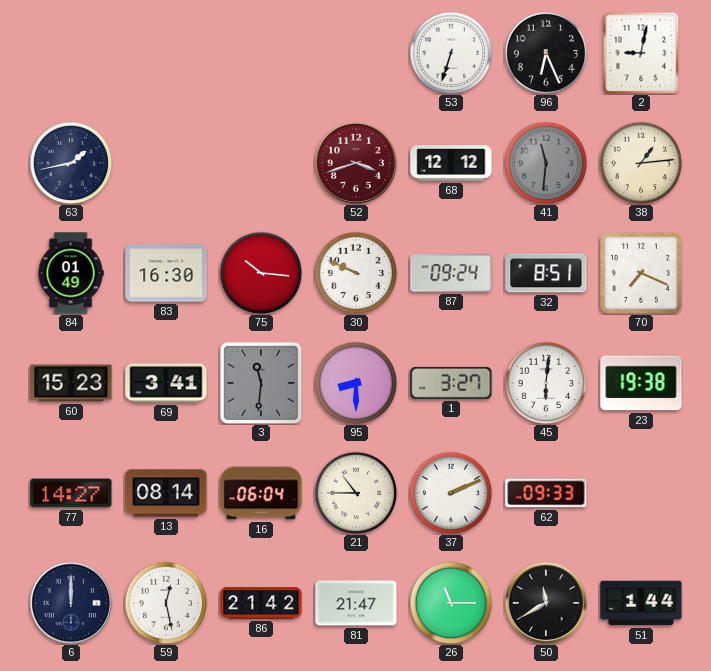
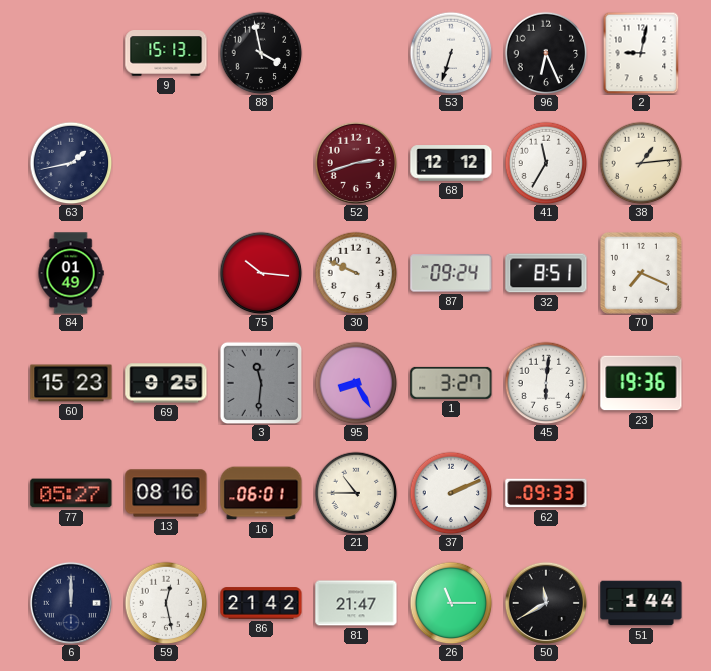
9: none -> 15:13 (166, 53)
88: none -> 3:58 (261, 53)
52: 3:42 -> 2:42 (355, 162)
41: 11:31 -> 11:35 (546, 163)
41 dial: grey -> white (546, 163)
83: 16:30 -> none (166, 273)
69: 3:41 -> 9:25 (166, 383)
95: 8:30 -> 8:25 (356, 383)
23: 19:38 -> 19:36 (641, 383)
77: 14:27 -> 05:27 (71, 493)
13: 08:14 -> 08:16 (166, 493)
16: 06:04 -> 06:01 (261, 493)
